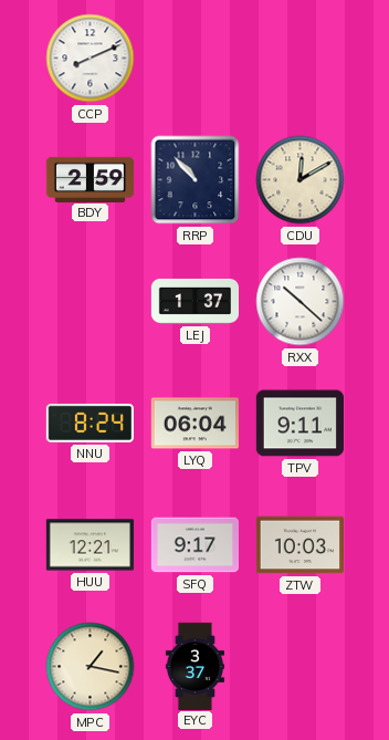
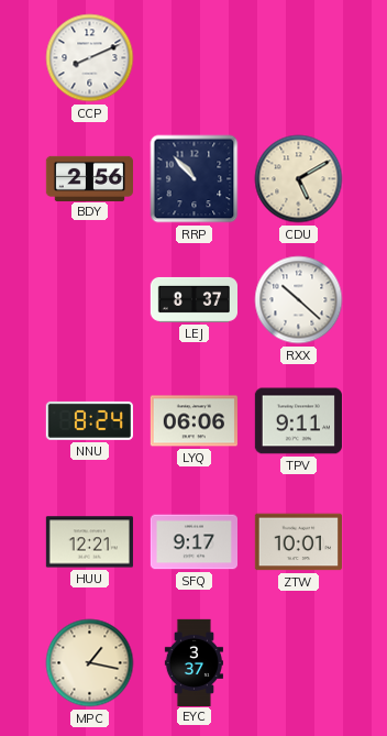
BDY: 2:59 -> 2:56 (89, 178)
CDU: 12:10 -> 5:10 (299, 179)
LEJ: 1:37 -> 8:37 (193, 299)
LYQ: 06:04 -> 06:06 (193, 421)
ZTW: 10:03 -> 10:01 (298, 542)
